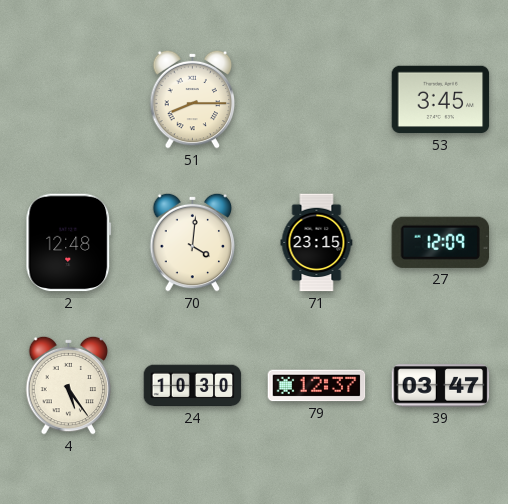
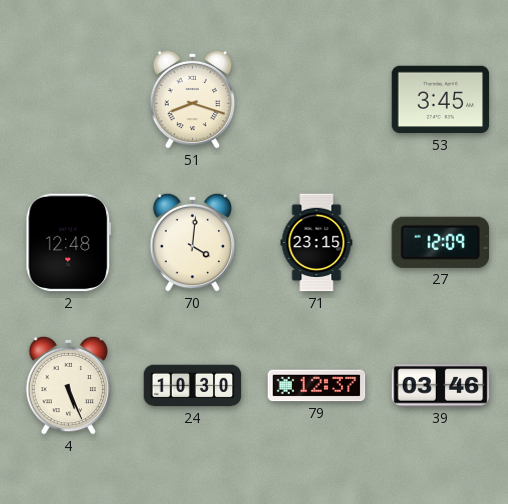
51: 8:15 -> 8:18 (193, 99)
4: 5:24 -> 5:26 (69, 385)
39: 03:47 -> 03:46 (441, 386)
